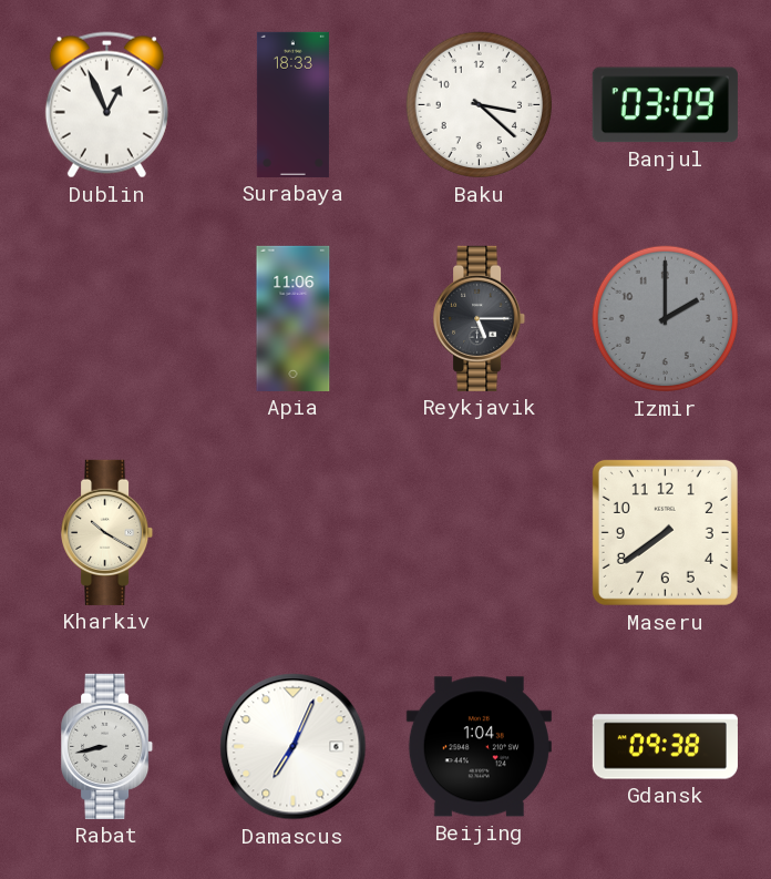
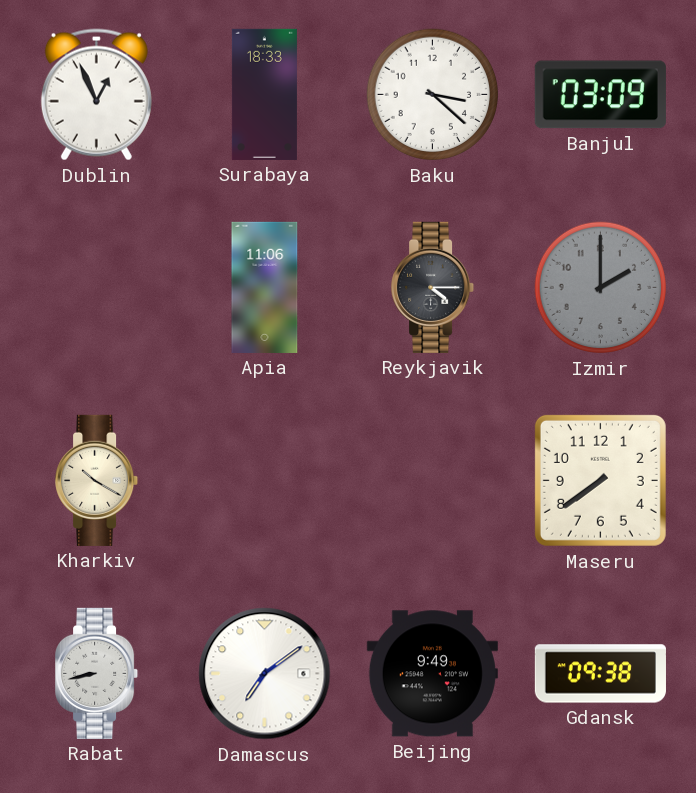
Reykjavik: 5:15 -> 4:15 (433, 287)
Damascus: 7:04 -> 7:09 (265, 674)
Beijing: 1:04 -> 9:49 (432, 674)
